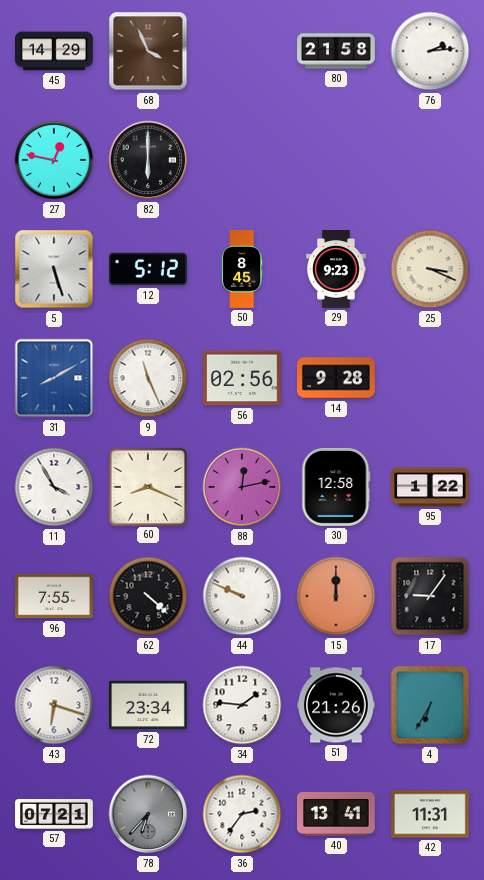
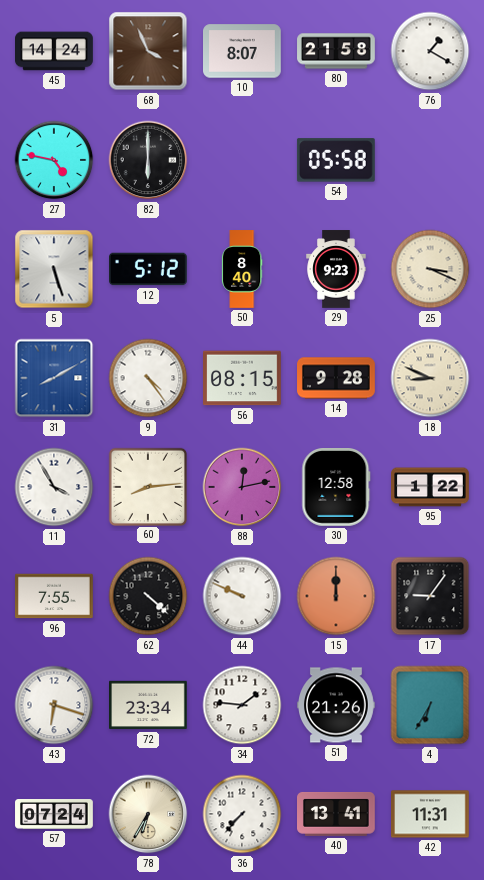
45: 14:29 -> 14:24 (55, 51)
10: none -> 8:07 (243, 51)
76: 2:14 -> 1:20 (430, 51)
27: 12:47 -> 4:47 (54, 160)
54: none -> 05:58 (336, 160)
50: 8:45 -> 8:40 (242, 269)
9: 11:26 -> 4:24 (148, 378)
56: 02:56 -> 08:15 (243, 378)
18: none -> 8:49 (430, 378)
60: 8:19 -> 8:14 (147, 486)
57: 07:21 -> 07:24 (54, 815)
78: 6:37 -> 6:35 (148, 814)
78 dial: grey -> cream (148, 814)
36: 2:36 -> 7:37 (242, 814)
